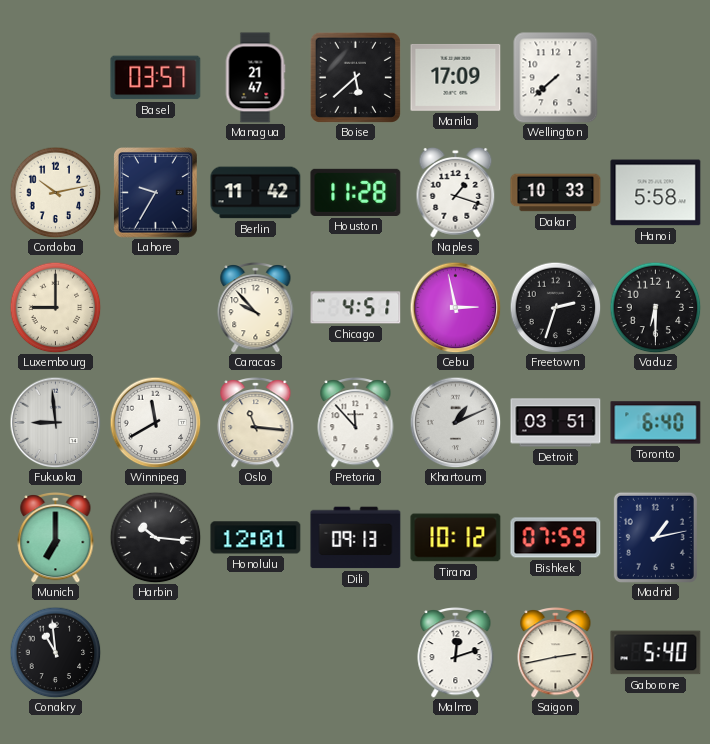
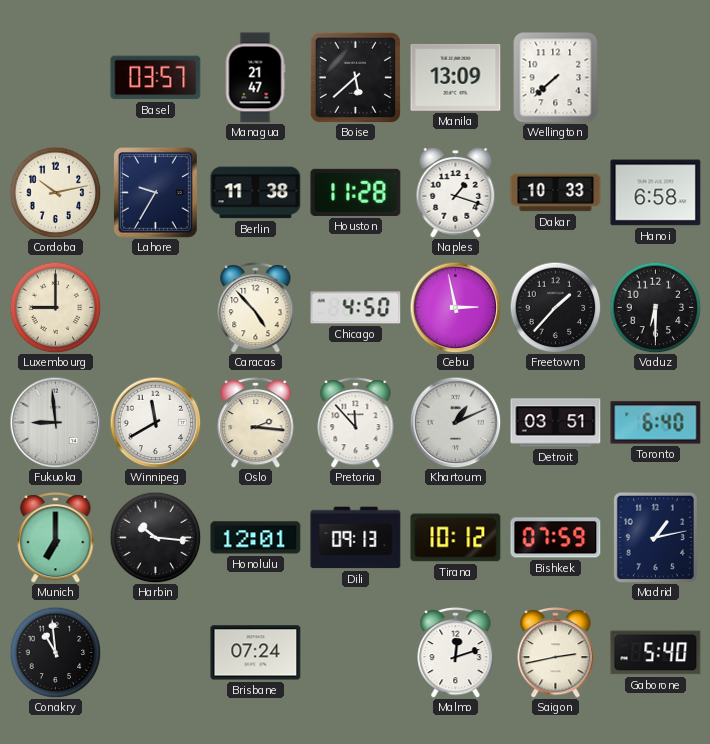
Manila: 17:09 -> 13:09 (456, 77)
Berlin: 11:42 -> 11:38 (256, 193)
Hanoi: 5:58 -> 6:58 (656, 193)
Caracas: 9:53 -> 4:53 (256, 308)
Chicago: 4:51 -> 4:50 (356, 308)
Freetown: 2:33 -> 1:37 (555, 307)
Oslo: 11:16 -> 2:16 (256, 423)
Brisbane: none -> 07:24 (256, 653)
